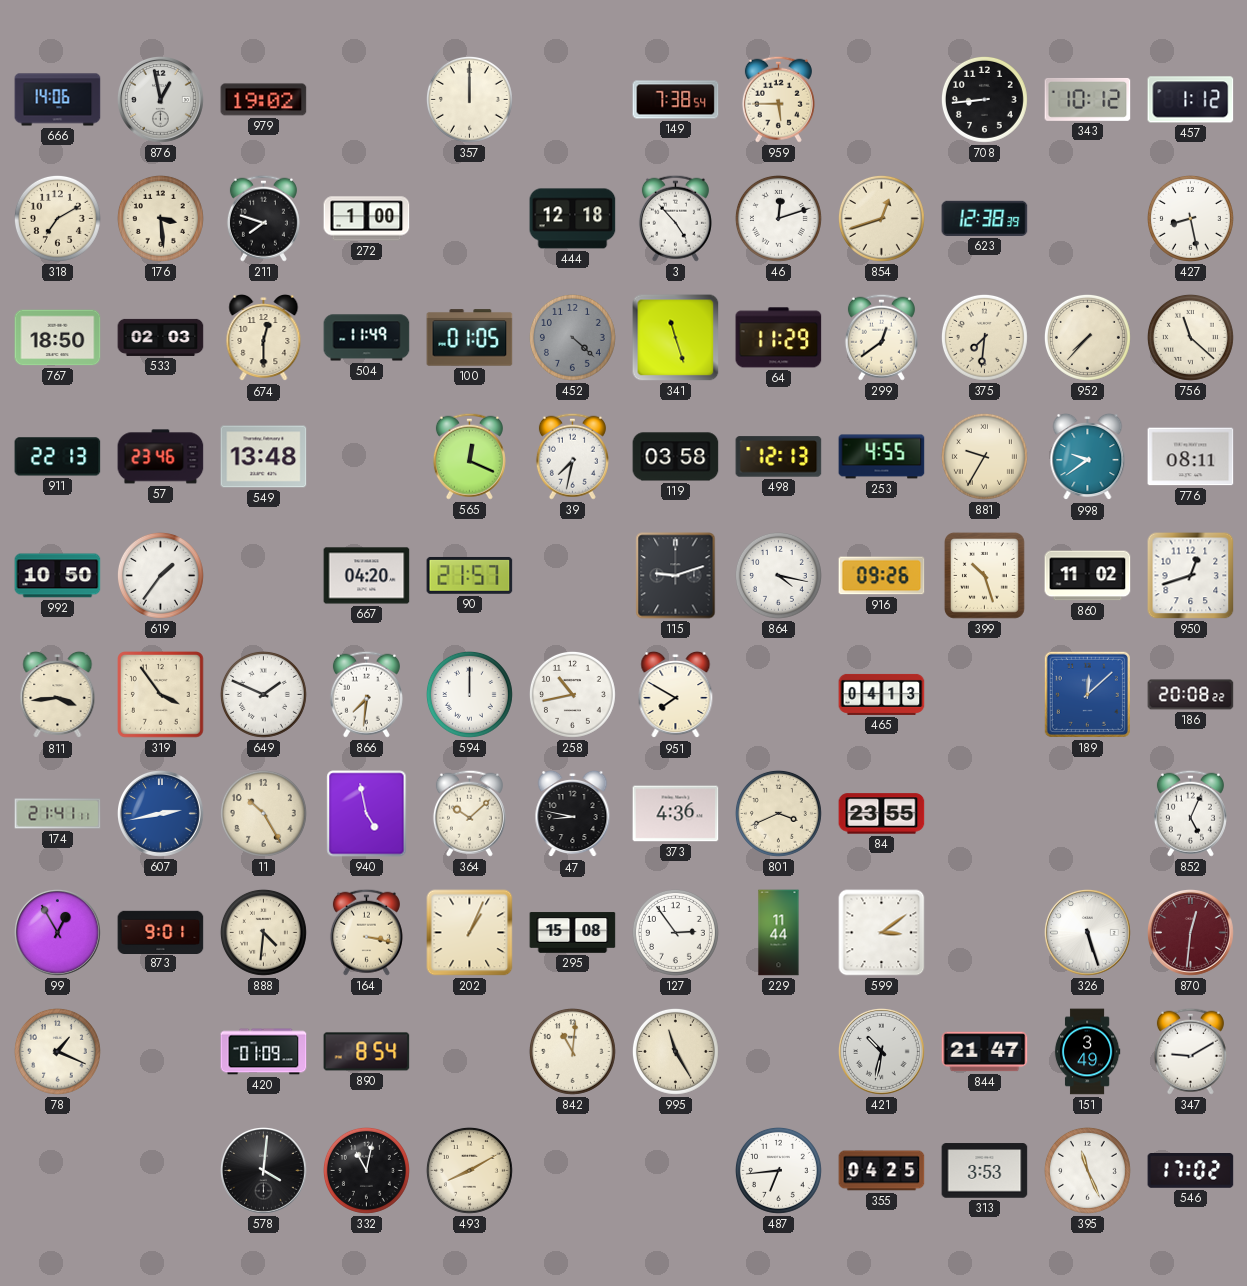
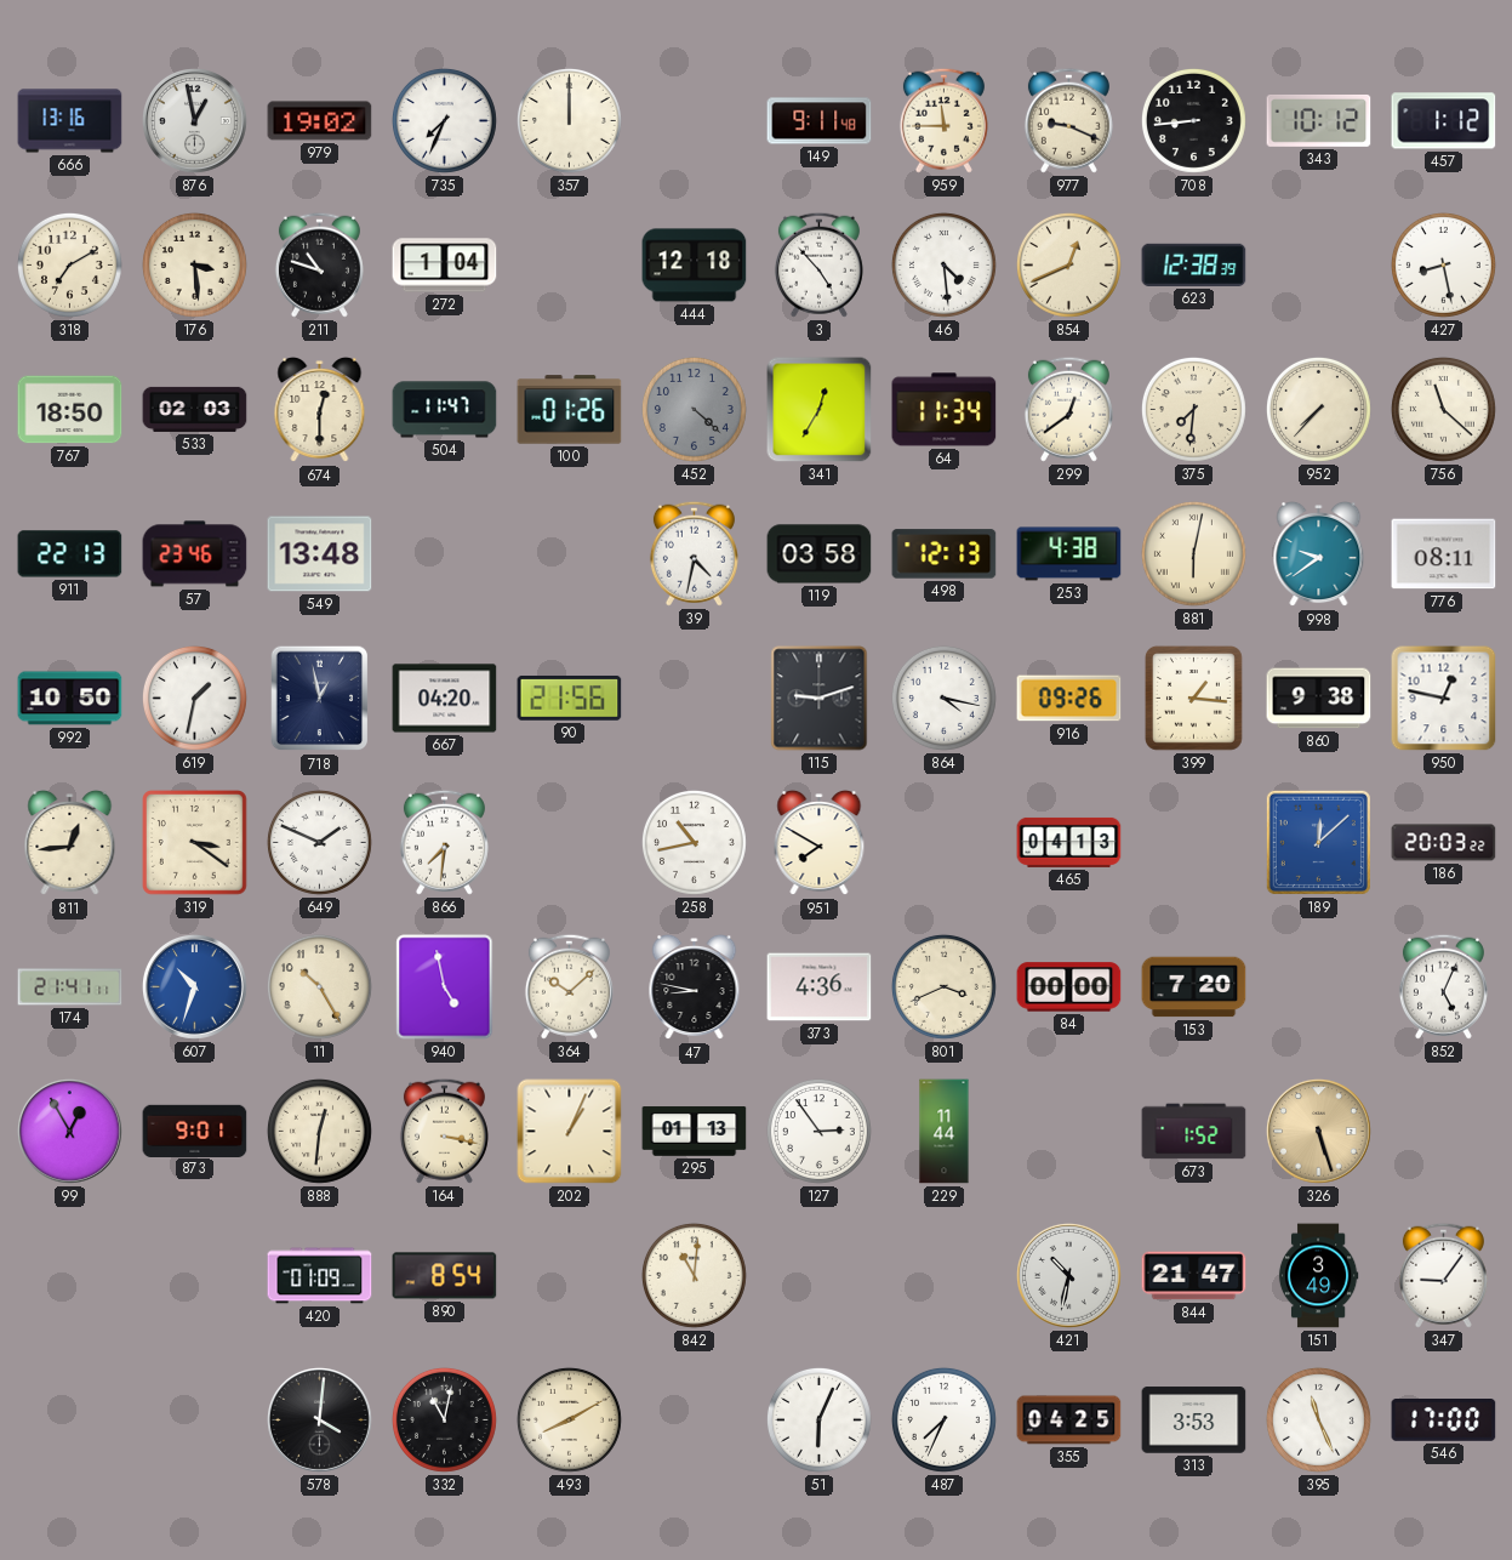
666: 14:06 -> 13:16 (70, 121)
735: none -> 7:34 (444, 120)
149: 7:38 -> 9:11 (820, 121)
959: 5:45 -> 11:45 (943, 120)
977: none -> 9:19 (1068, 120)
211: 7:48 -> 10:48 (319, 264)
272: 1:00 -> 1:04 (445, 266)
46: 12:12 -> 4:29 (943, 264)
854: 12:42 -> 12:41 (1068, 264)
504: 11:49 -> 11:47 (445, 410)
100: 01:05 -> 01:26 (570, 410)
341: 11:27 -> 12:35 (820, 410)
64: 11:29 -> 11:34 (945, 410)
565: 12:19 -> none (469, 456)
39: 7:32 -> 4:32 (694, 553)
253: 4:55 -> 4:38 (1069, 554)
881: 9:35 -> 6:02 (1193, 553)
619: 1:36 -> 1:32 (194, 698)
718: none -> 12:58 (320, 699)
90: 21:57 -> 21:56 (570, 698)
399: 10:27 -> 1:16 (1193, 698)
860: 11:02 -> 9:38 (1319, 699)
950: 12:42 -> 12:47 (1444, 699)
811: 3:44 -> 12:44 (70, 843)
319: 3:54 -> 3:21 (195, 843)
594: 12:00 -> none (469, 694)
186: 20:08 -> 20:03 (1444, 843)
607: 2:43 -> 10:33 (195, 987)
84: 23:55 -> 00:00 (1069, 987)
153: none -> 7:20 (1194, 987)
888: 4:31 -> 12:31 (319, 1131)
295: 15:08 -> 01:13 (695, 1132)
599: 3:09 -> none (882, 933)
673: none -> 1:52 (1194, 1132)
326 dial: white -> champagne (1319, 1132)
870: 12:31 -> none (1191, 933)
78: 1:19 -> none (57, 1051)
995: 11:25 -> none (675, 1051)
347: 9:10 -> 9:06 (1443, 1275)
51: none -> 6:04 (818, 1419)
487: 6:44 -> 7:34 (943, 1419)
546: 17:02 -> 17:00 (1444, 1420)
